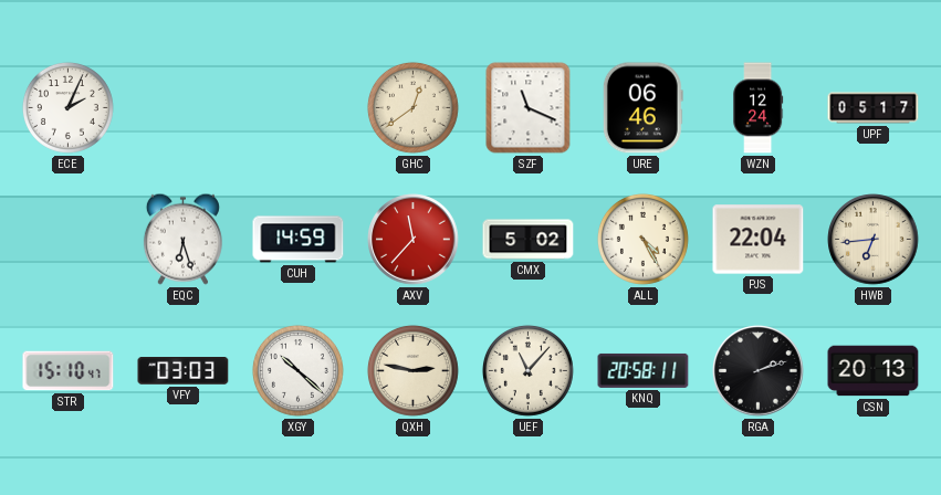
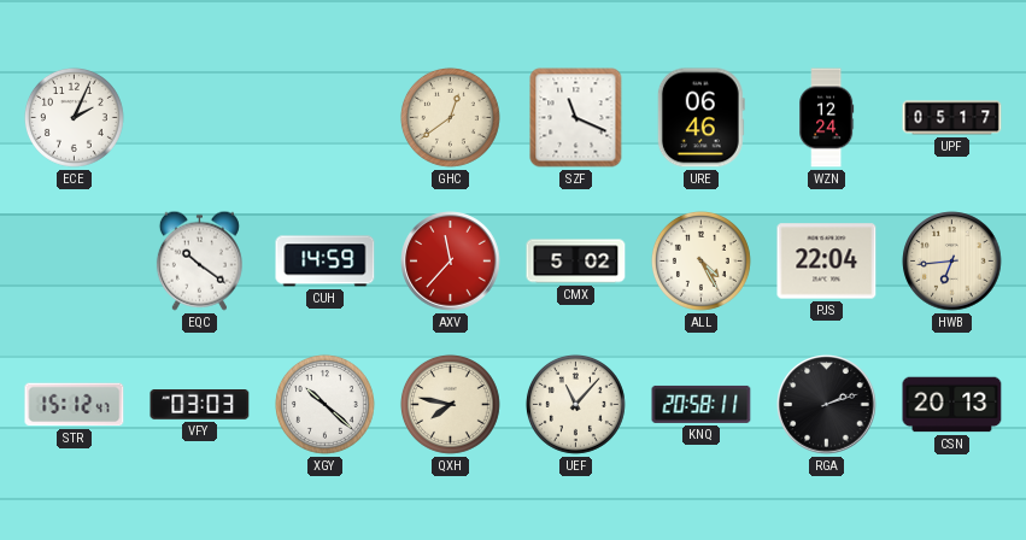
EQC: 6:27 -> 10:21 (199, 260)
STR: 15:10 -> 15:12 (75, 405)
QXH: 2:47 -> 7:47 (450, 404)
